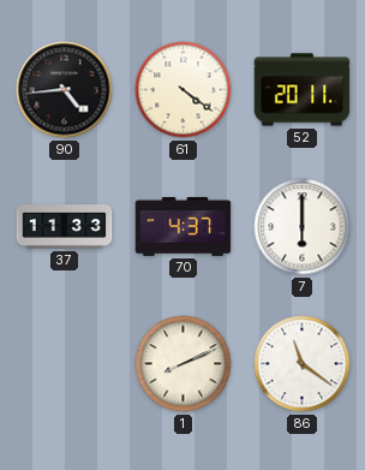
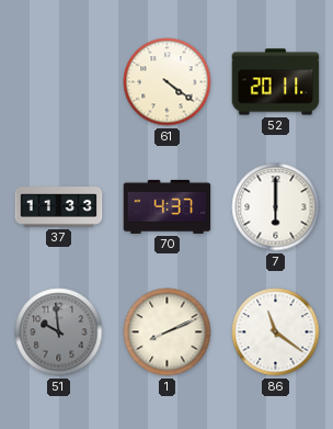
90: 4:44 -> none (65, 90)
51: none -> 9:59 (59, 332)
